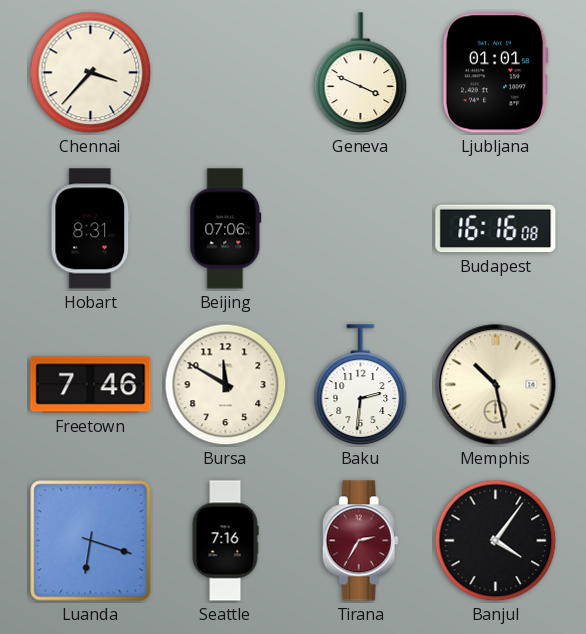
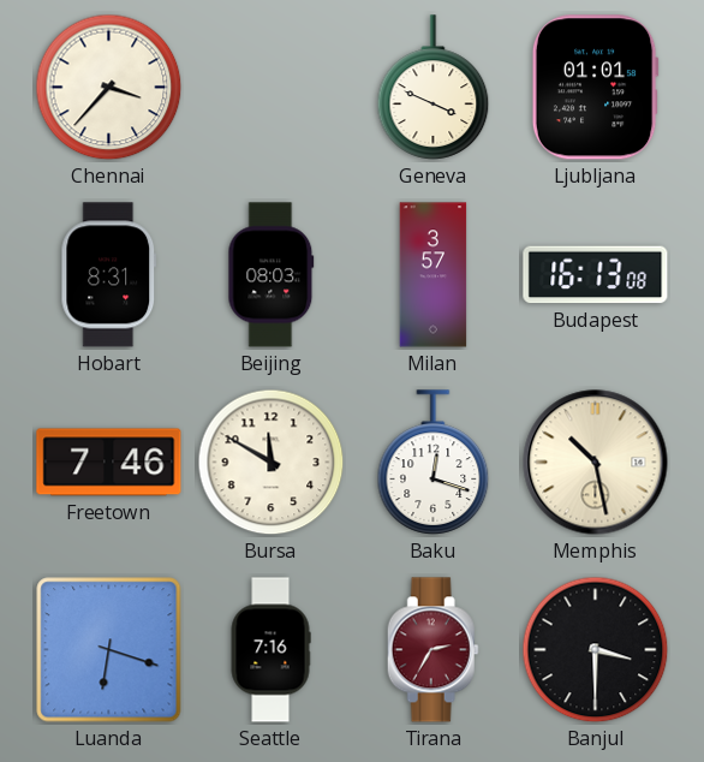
Beijing: 07:06 -> 08:03 (272, 275)
Milan: none -> 3:57 (434, 275)
Budapest: 16:16 -> 16:13 (596, 275)
Baku: 2:31 -> 12:18 (434, 463)
Banjul: 4:06 -> 3:30 (596, 650)
